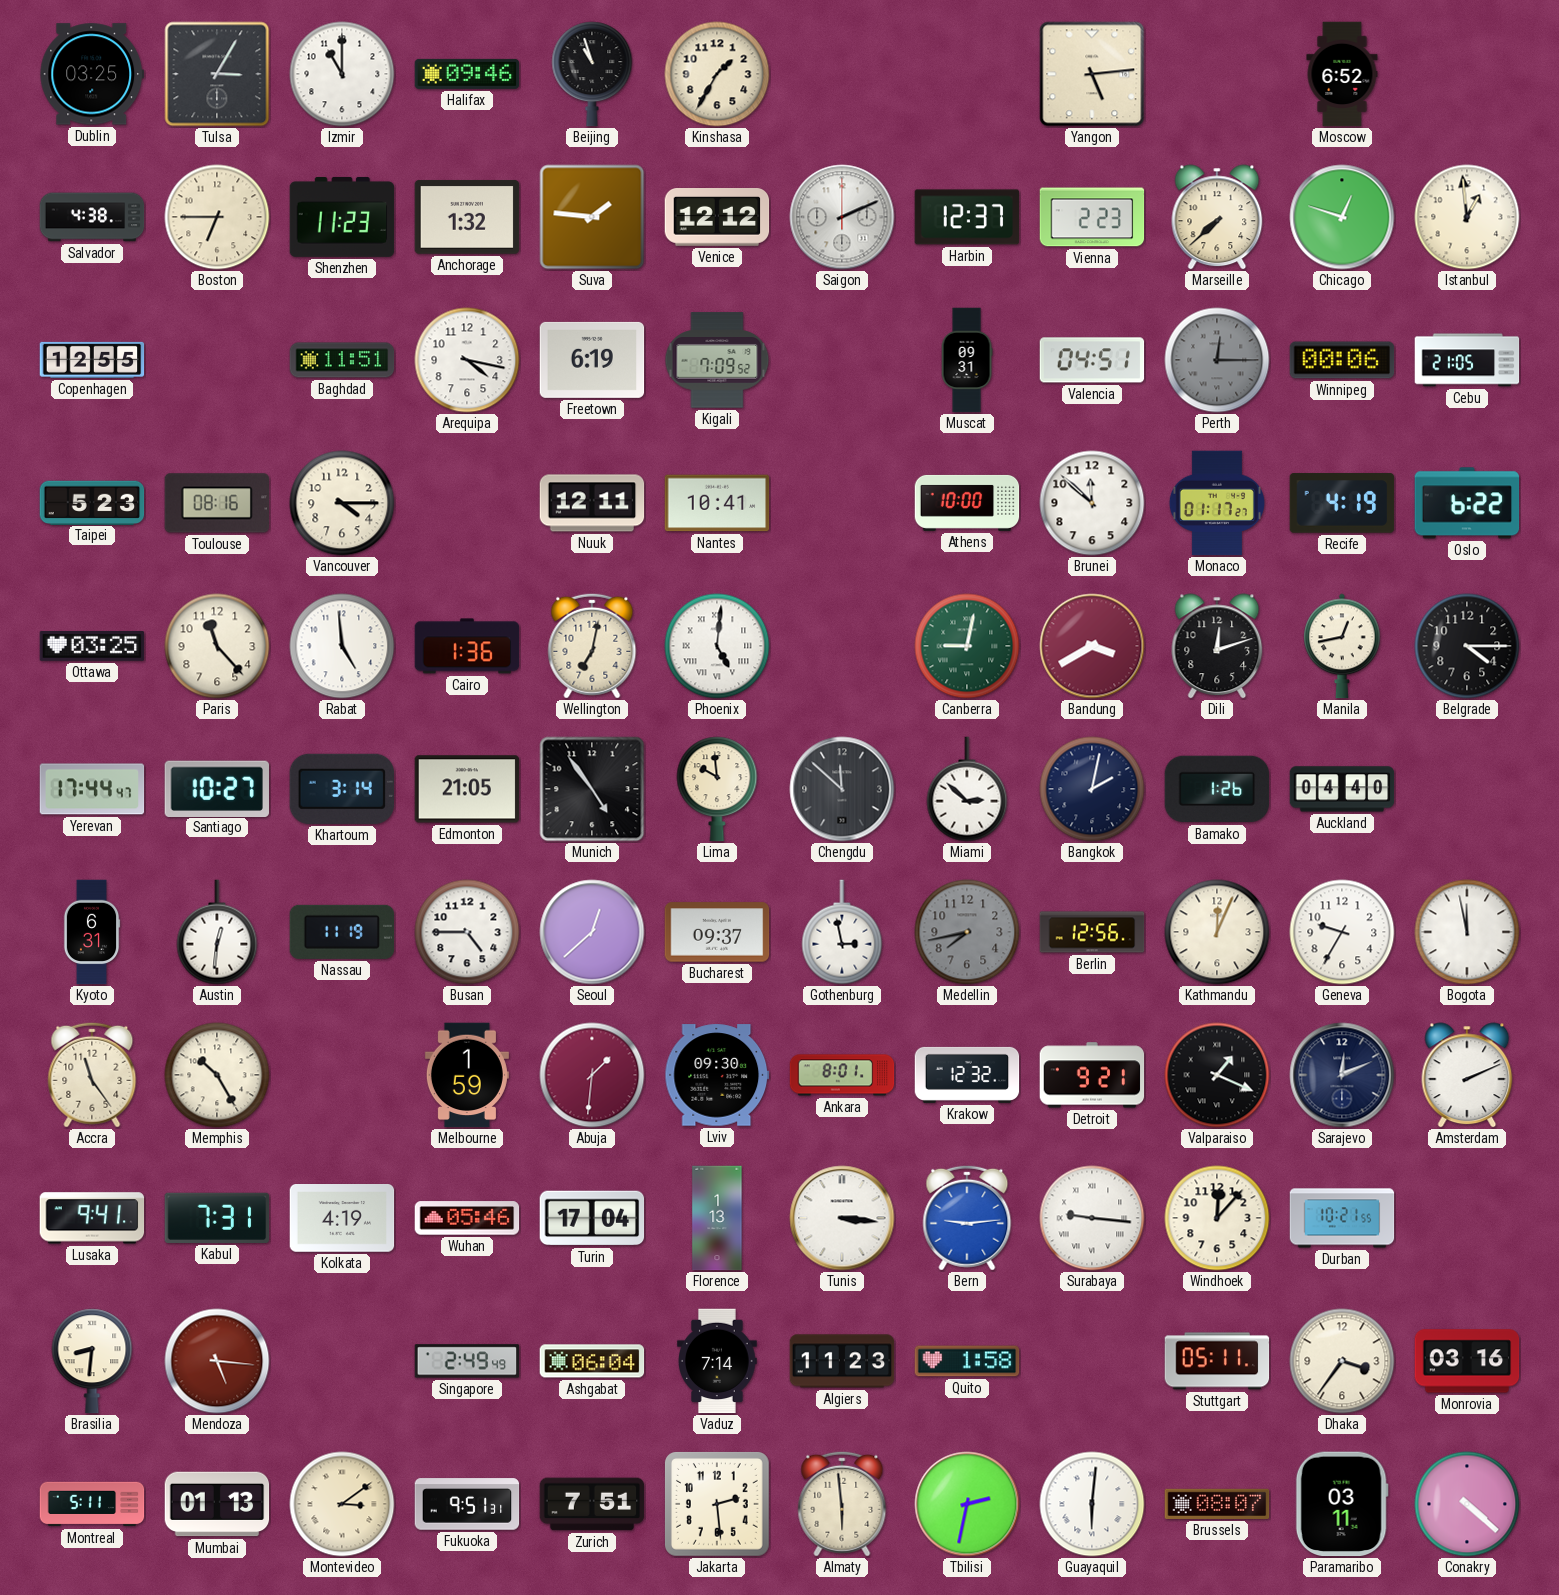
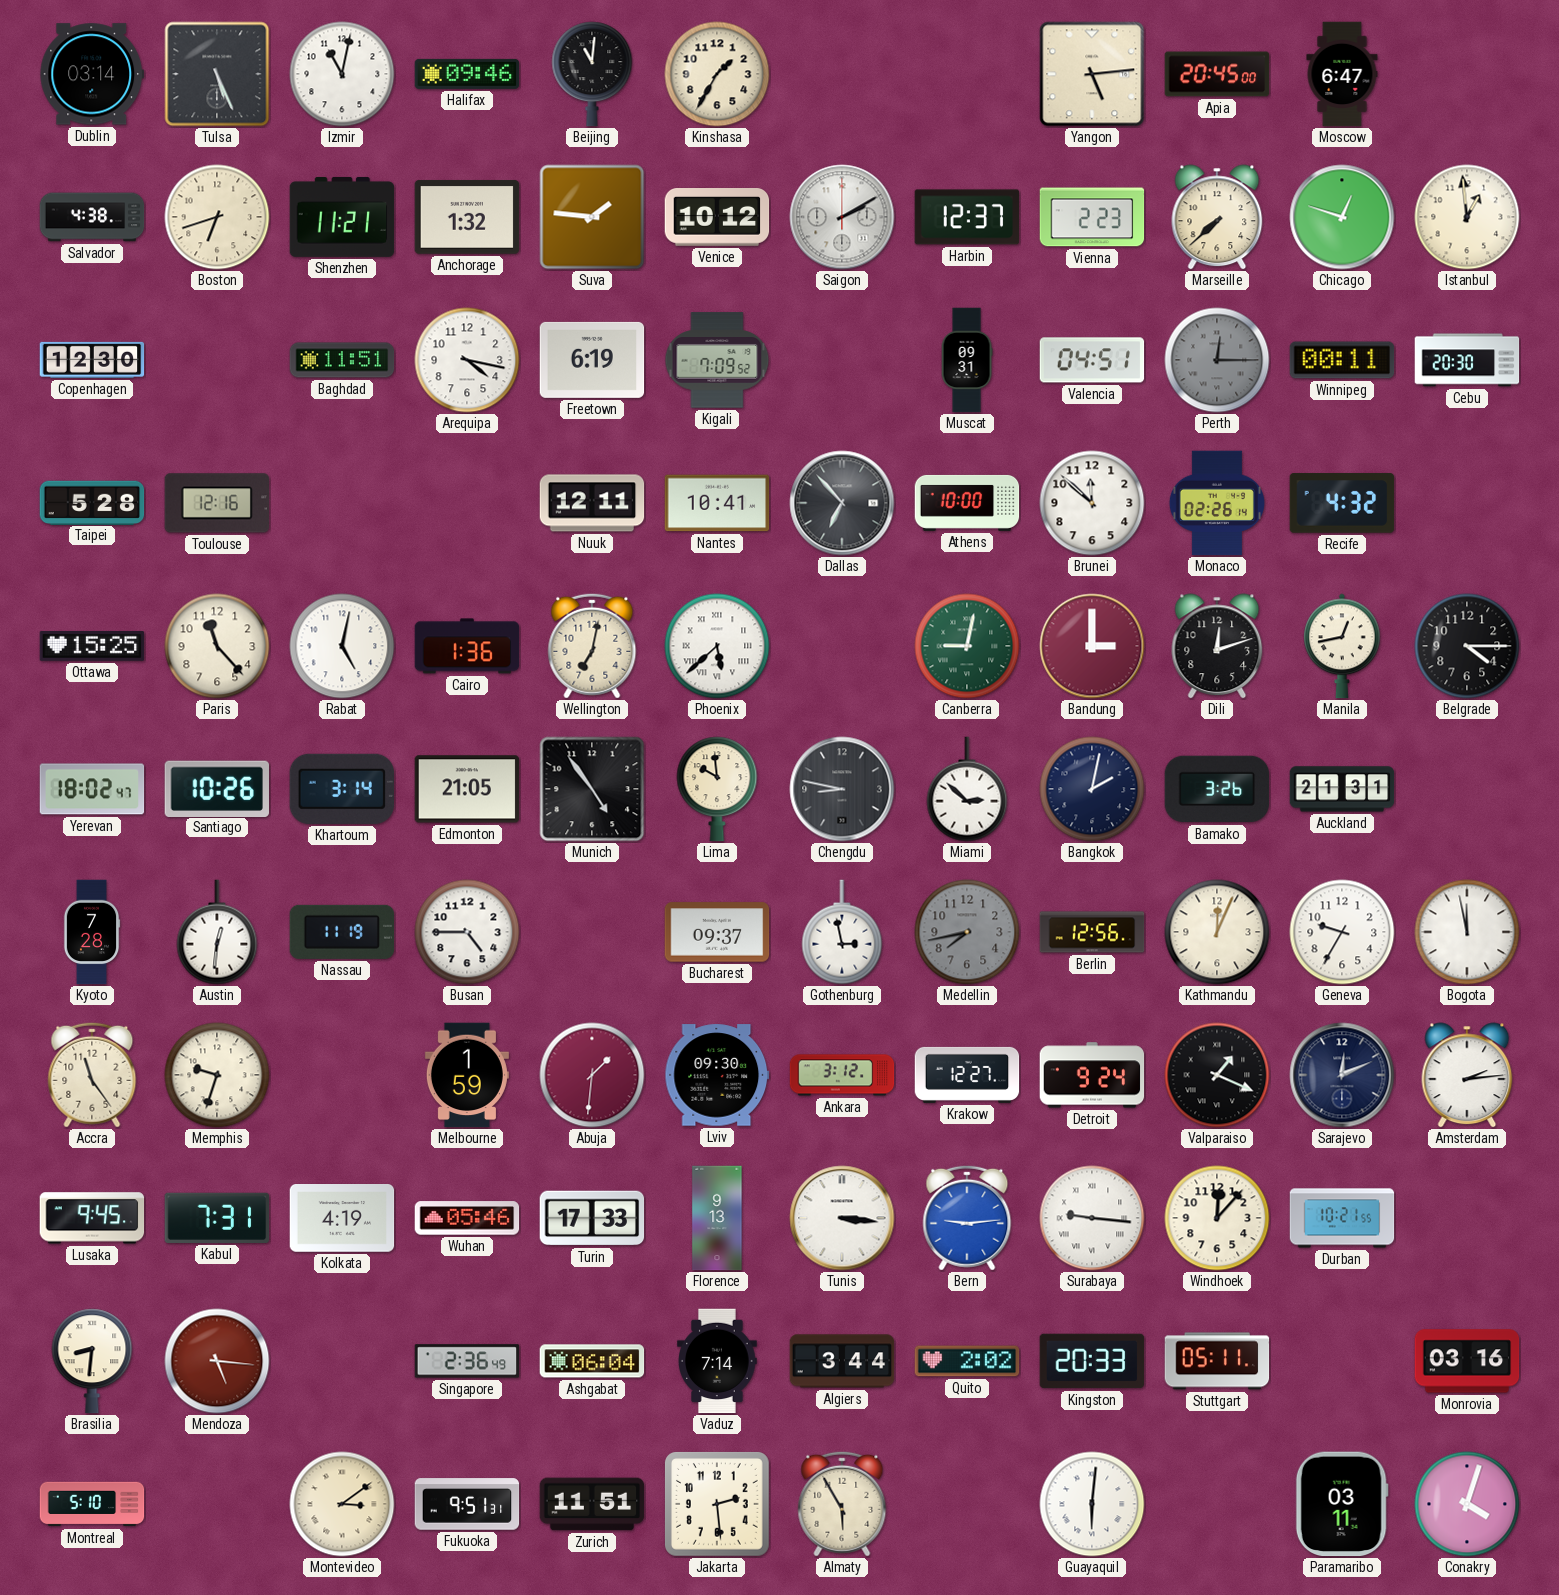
Dublin: 03:25 -> 03:14 (92, 74)
Tulsa: 3:05 -> 5:26 (217, 74)
Izmir: 11:00 -> 11:02 (342, 74)
Beijing: 10:57 -> 11:01 (592, 74)
Apia: none -> 20:45 (1217, 74)
Moscow: 6:52 -> 6:47 (1342, 74)
Boston: 6:45 -> 6:42 (217, 217)
Shenzhen: 11:23 -> 11:21 (342, 217)
Venice: 12:12 -> 10:12 (717, 218)
Saigon: 2:11 -> 2:10 (842, 217)
Copenhagen: 12:55 -> 12:30 (92, 360)
Winnipeg: 00:06 -> 00:11 (1342, 360)
Cebu: 21:05 -> 20:30 (1467, 360)
Taipei: 5:23 -> 5:28 (92, 502)
Toulouse: 08:16 -> 12:16 (217, 503)
Vancouver: 4:15 -> none (342, 503)
Dallas: none -> 6:53 (842, 503)
Monaco: 01:17 -> 02:26 (1217, 503)
Recife: 4:19 -> 4:32 (1342, 503)
Oslo: 6:22 -> none (1467, 503)
Ottawa: 03:25 -> 15:25 (92, 647)
Rabat: 4:59 -> 5:02 (342, 646)
Phoenix: 5:01 -> 5:38 (717, 646)
Bandung: 3:40 -> 3:00 (1092, 646)
Yerevan: 17:44 -> 18:02 (92, 789)
Santiago: 10:27 -> 10:26 (216, 788)
Chengdu: 11:52 -> 8:47 (842, 789)
Bamako: 1:26 -> 3:26 (1217, 789)
Auckland: 04:40 -> 21:31 (1342, 789)
Kyoto: 6:31 -> 7:28 (92, 932)
Seoul: 12:38 -> none (592, 932)
Memphis: 10:25 -> 9:33 (217, 1075)
Ankara: 8:01 -> 3:12 (842, 1075)
Krakow: 12:32 -> 12:27 (967, 1075)
Detroit: 9:21 -> 9:24 (1092, 1075)
Amsterdam: 2:11 -> 2:14 (1467, 1075)
Lusaka: 9:41 -> 9:45 (92, 1218)
Turin: 17:04 -> 17:33 (592, 1218)
Florence: 1:13 -> 9:13 (717, 1218)
Singapore: 2:49 -> 2:36 (467, 1361)
Algiers: 11:23 -> 3:44 (842, 1361)
Quito: 1:58 -> 2:02 (967, 1361)
Kingston: none -> 20:33 (1092, 1361)
Dhaka: 3:36 -> none (1342, 1361)
Montreal: 5:11 -> 5:10 (92, 1504)
Mumbai: 01:13 -> none (217, 1504)
Zurich: 7:51 -> 11:51 (592, 1504)
Almaty: 5:59 -> 5:55 (842, 1504)
Tbilisi: 2:32 -> none (967, 1504)
Brussels: 08:07 -> none (1217, 1504)
Conakry: 4:22 -> 4:03 (1467, 1504)
